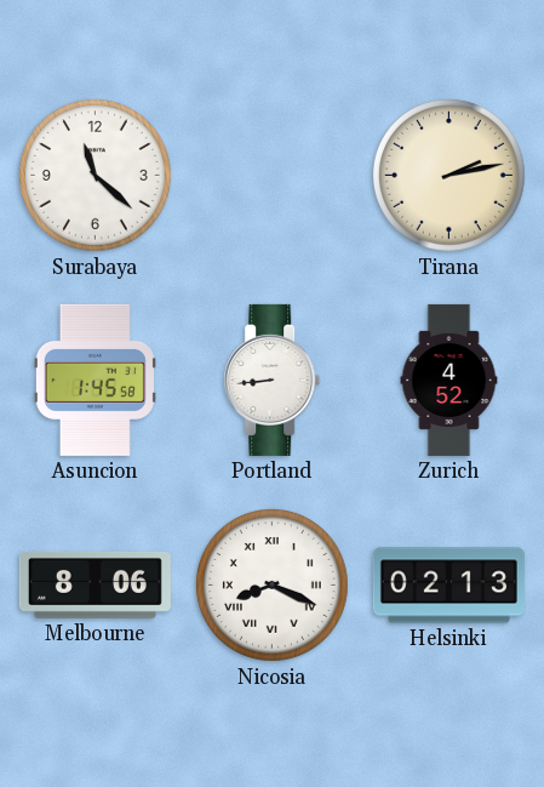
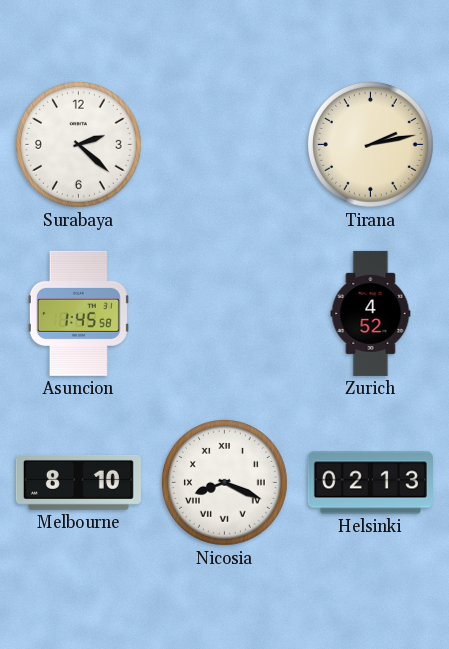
Surabaya: 11:22 -> 2:22 (78, 144)
Portland: 8:44 -> none (273, 380)
Melbourne: 8:06 -> 8:10 (78, 482)
